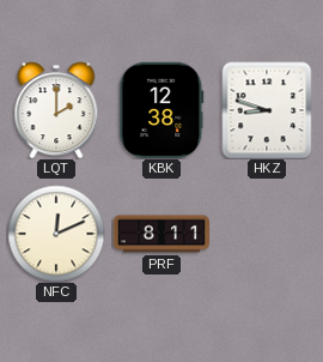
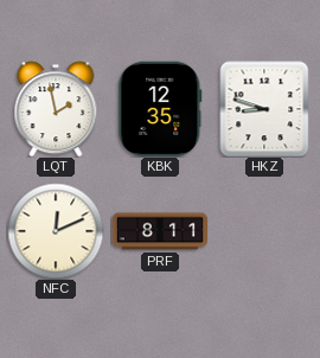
LQT: 2:00 -> 1:58 (56, 109)
KBK: 12:38 -> 12:35 (160, 109)
